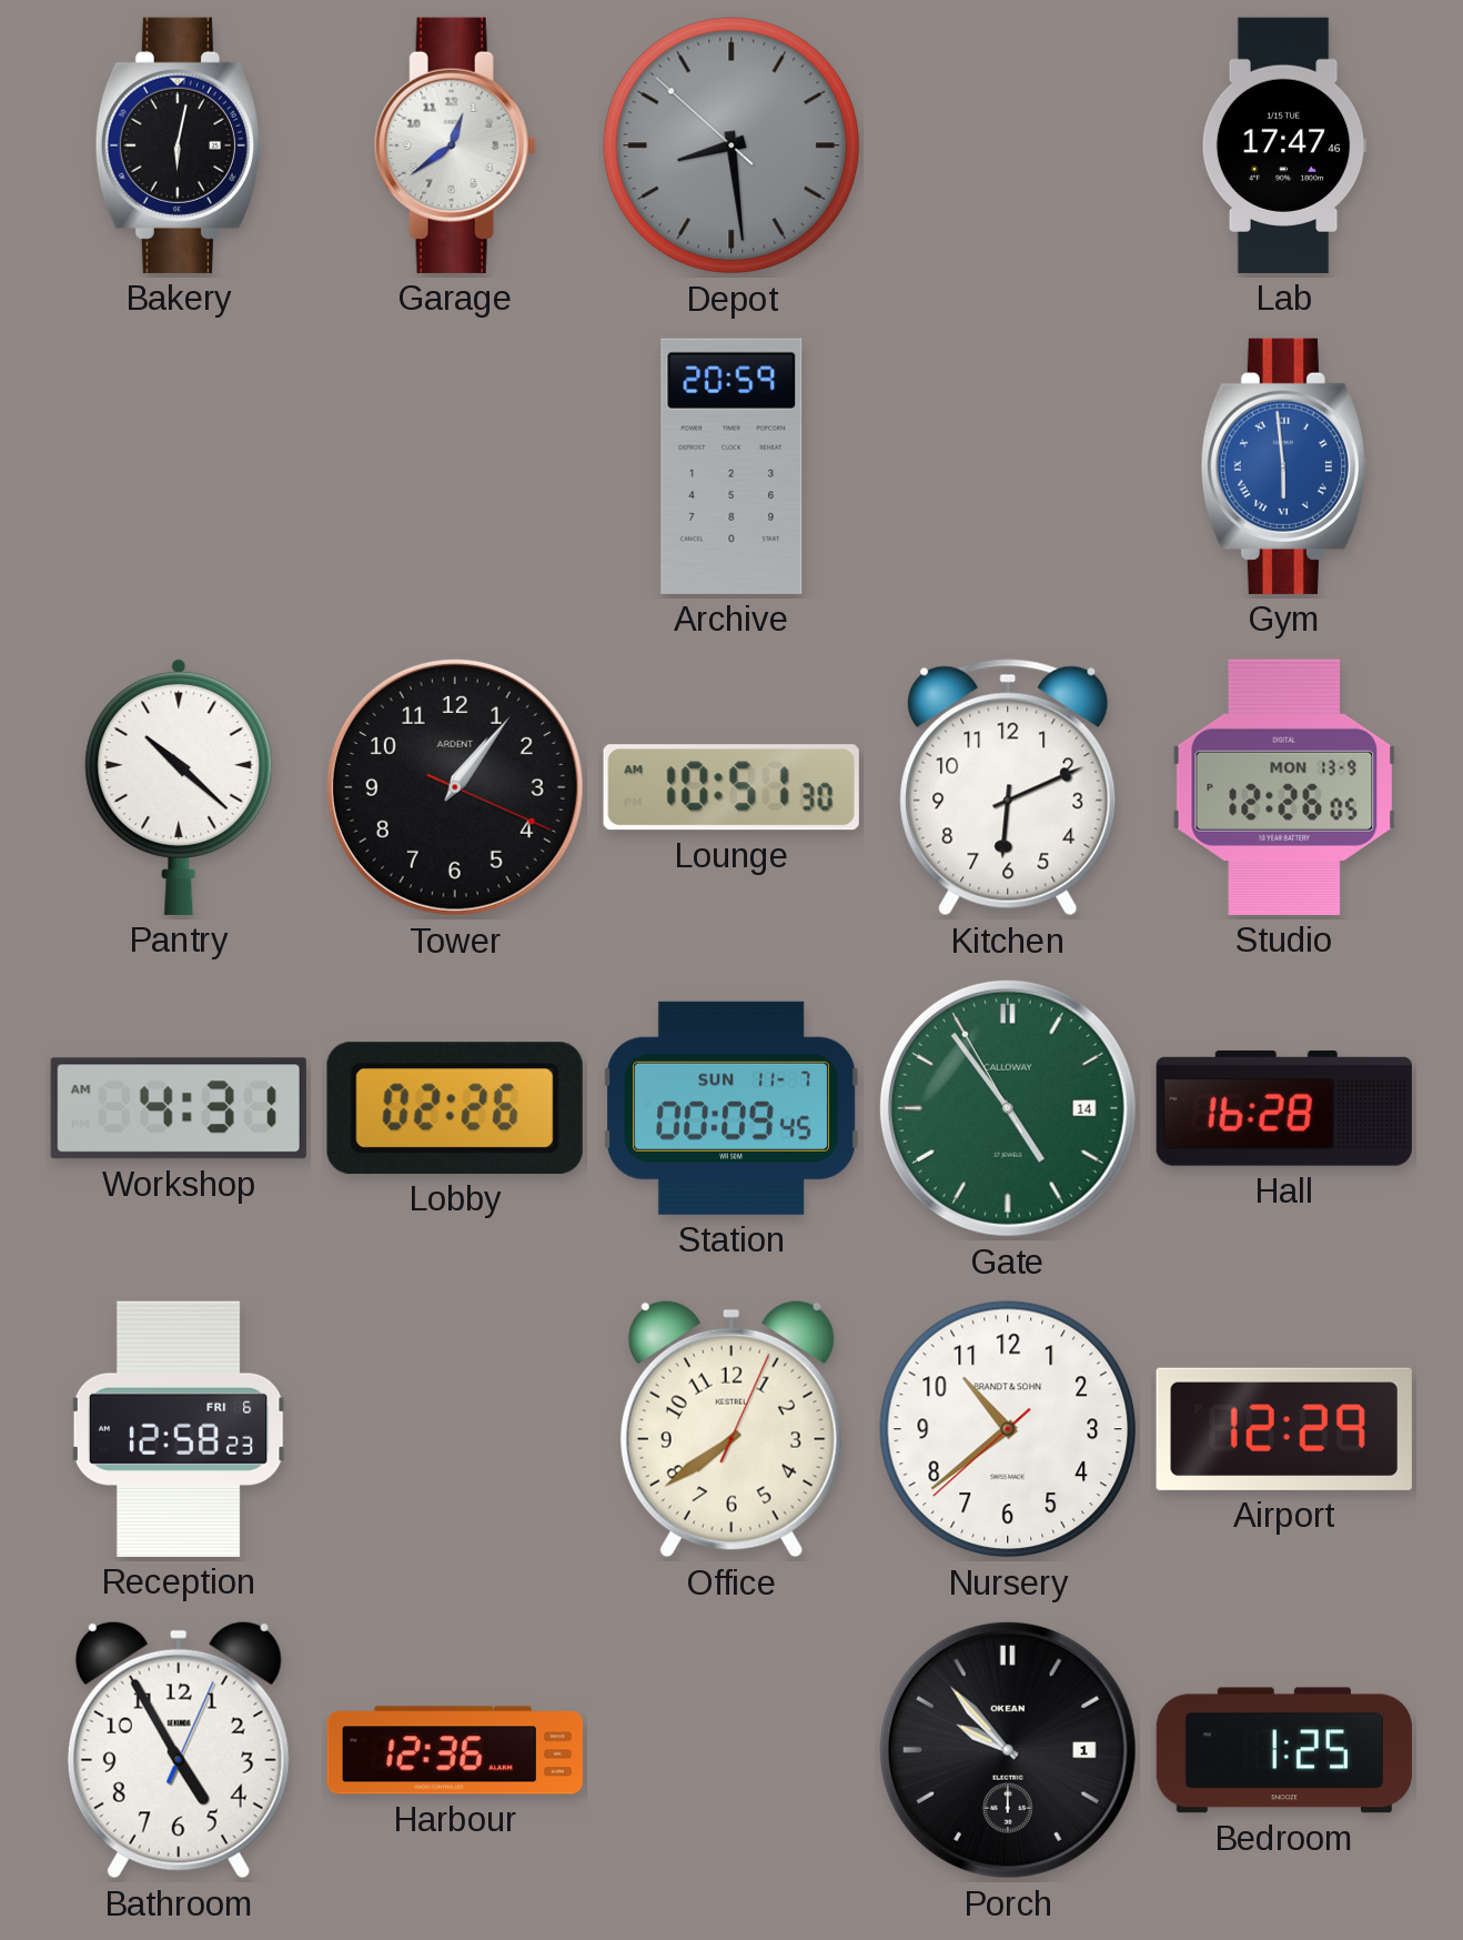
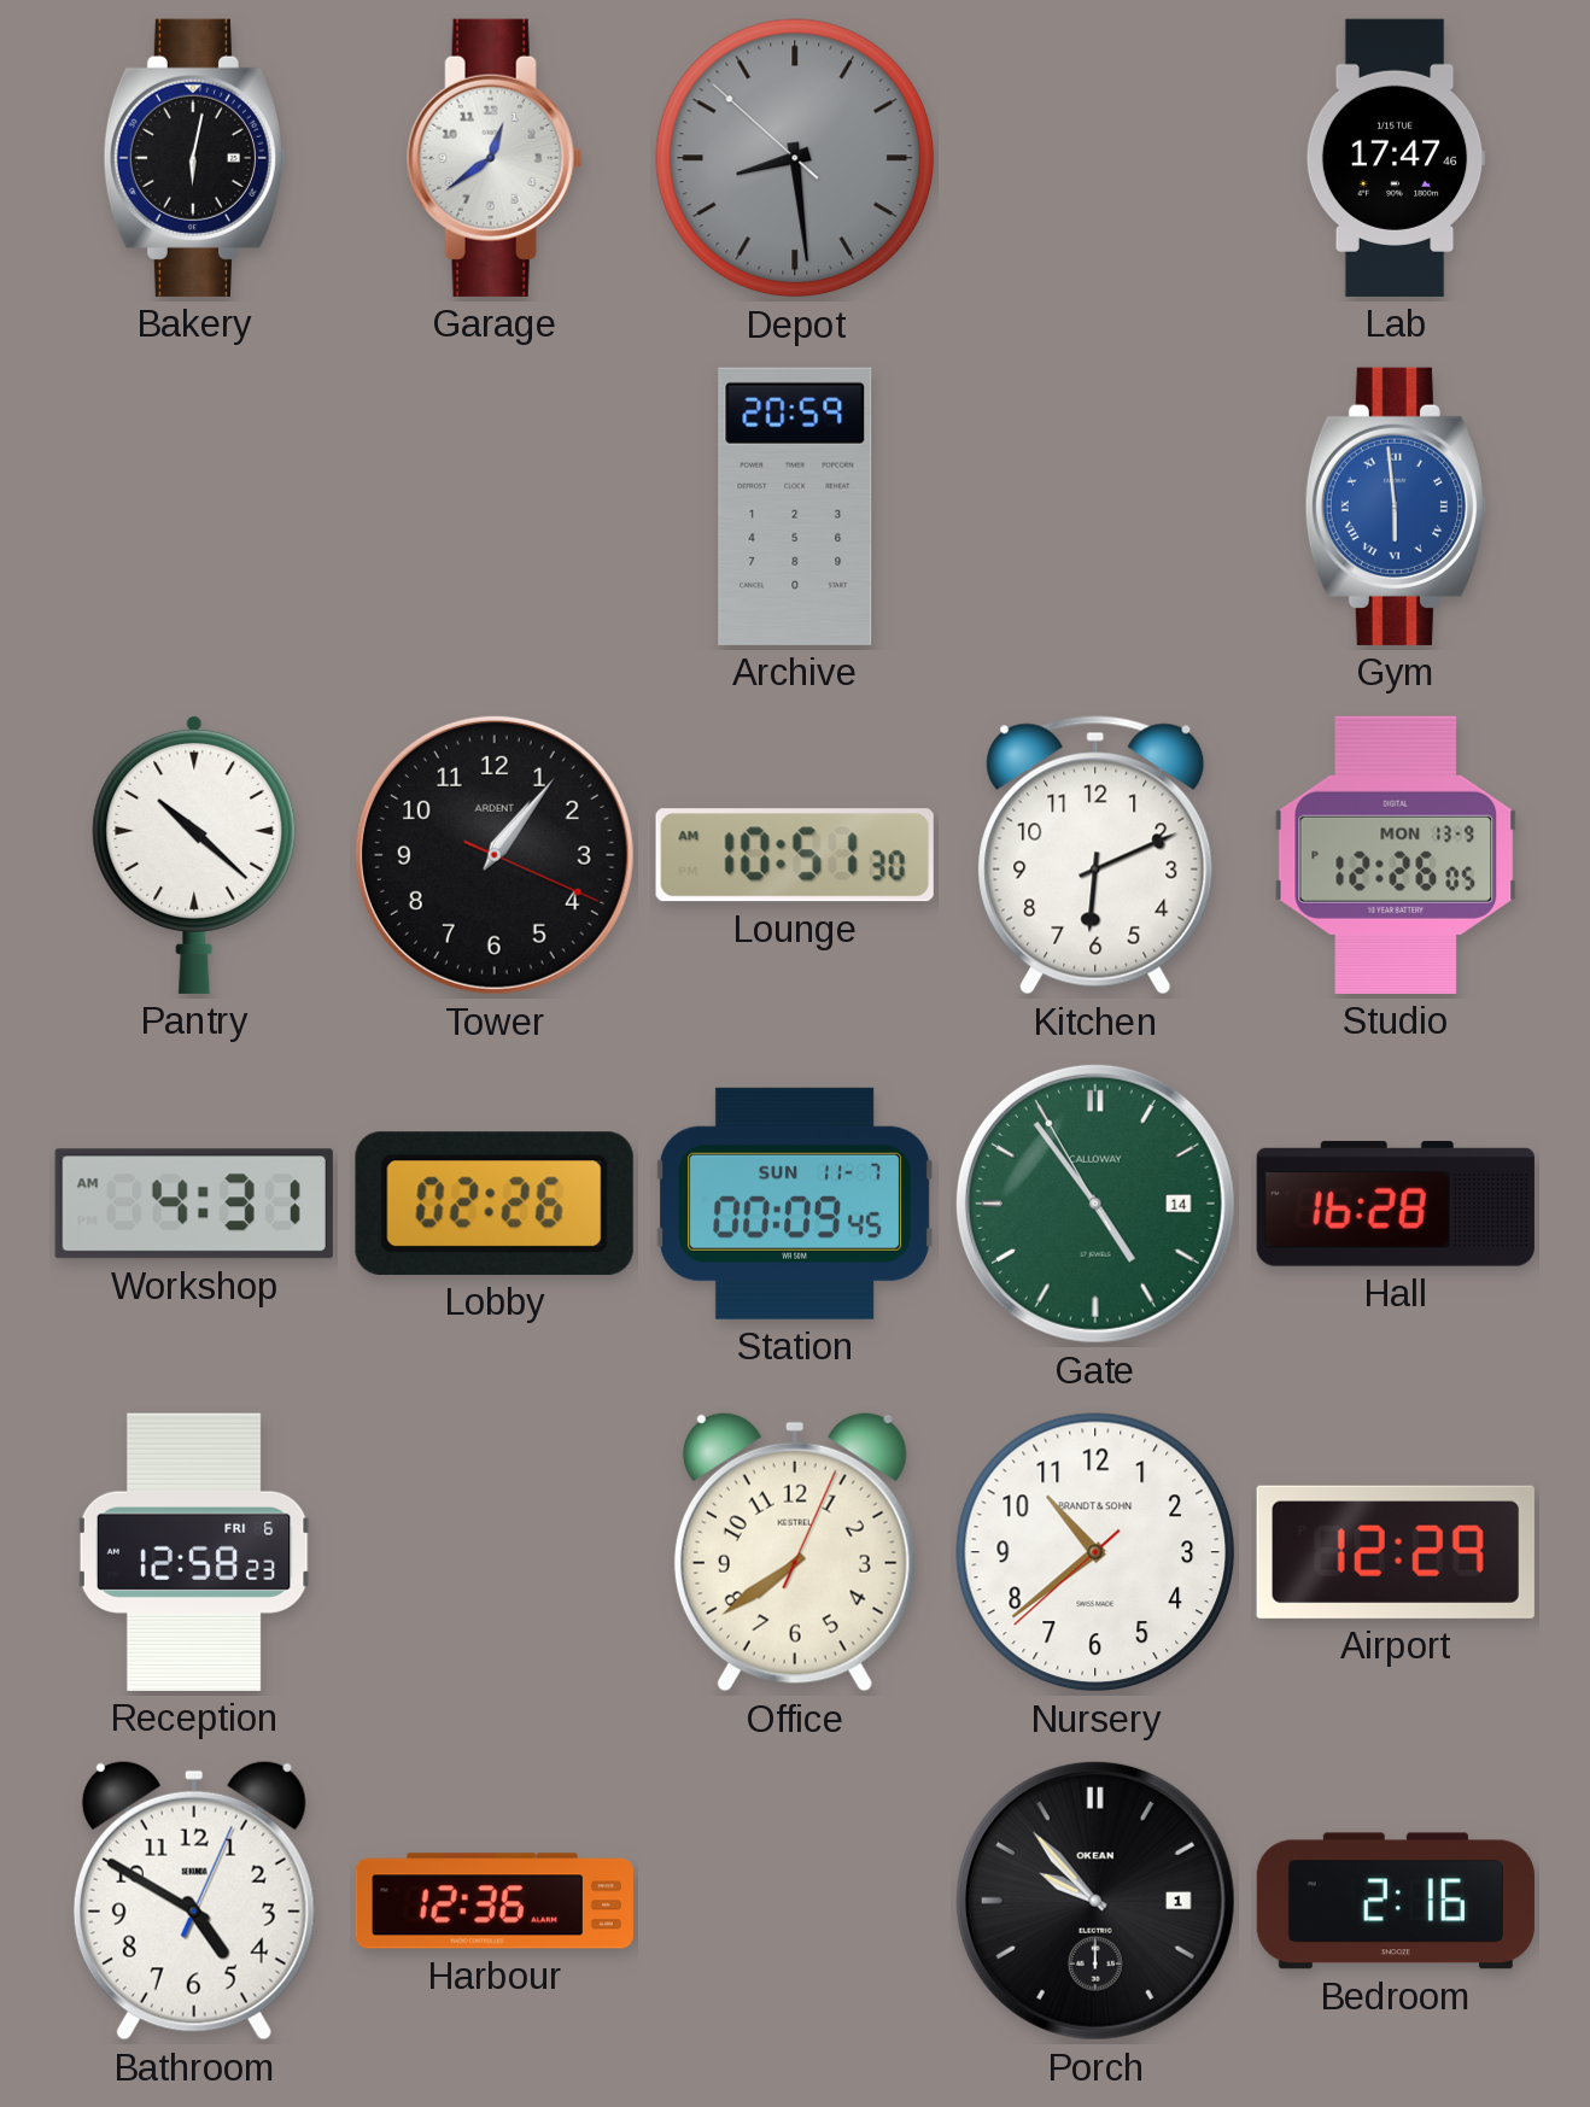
Bathroom: 4:55 -> 4:50 (194, 1901)
Bedroom: 1:25 -> 2:16 (1396, 1901)
